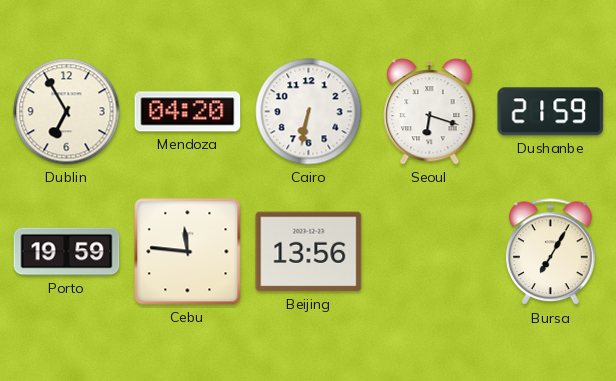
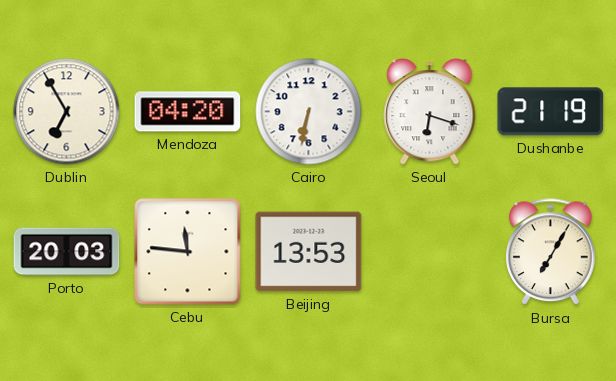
Dushanbe: 21:59 -> 21:19 (551, 112)
Porto: 19:59 -> 20:03 (67, 252)
Beijing: 13:56 -> 13:53 (309, 252)
